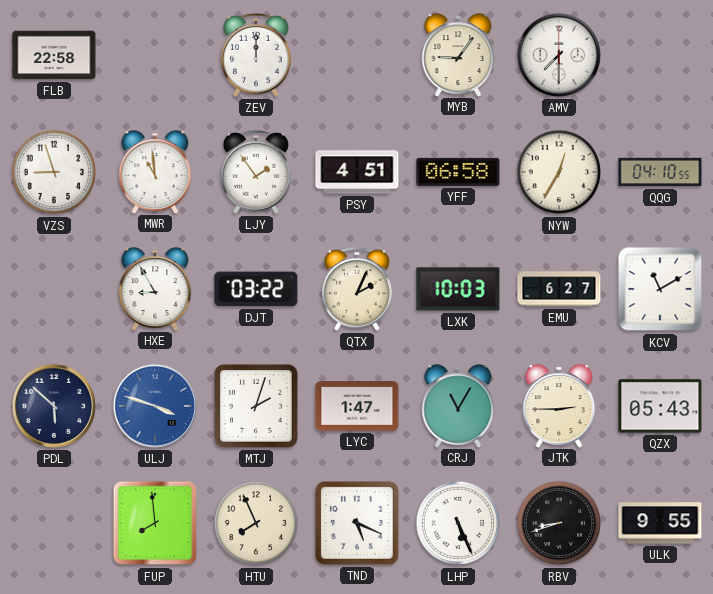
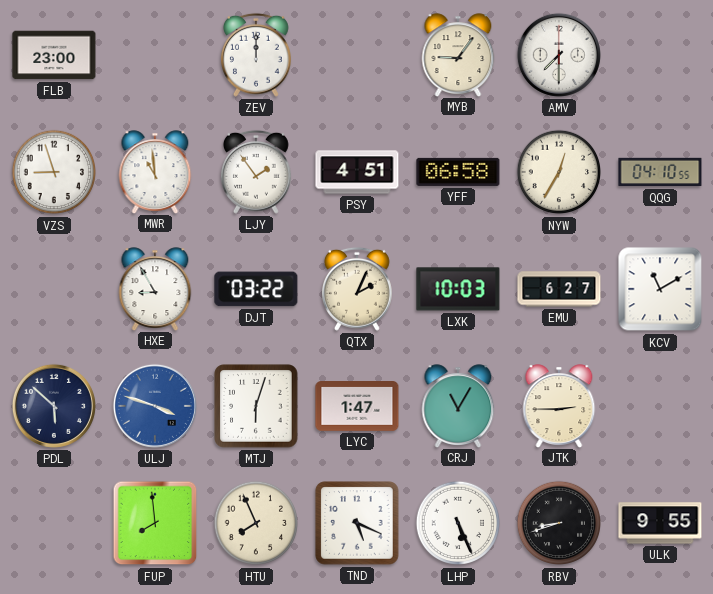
FLB: 22:58 -> 23:00 (54, 55)
MTJ: 2:03 -> 6:03 (256, 406)
QZX: 05:43 -> none (660, 406)
